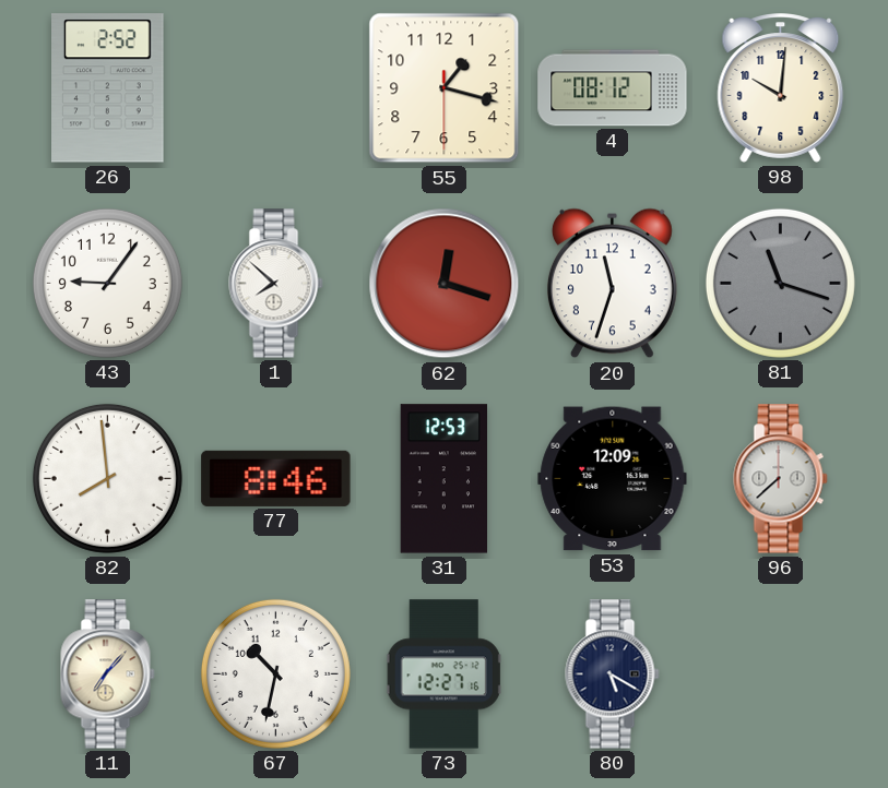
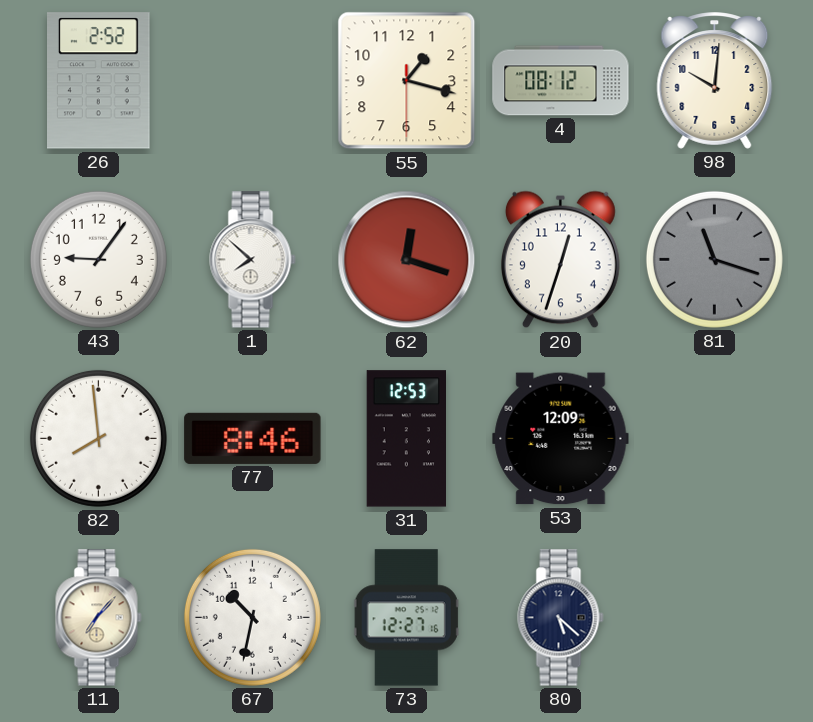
20: 11:33 -> 12:33 (560, 260)
96: 7:38 -> none (781, 479)
80: 5:20 -> 5:22 (561, 618)
